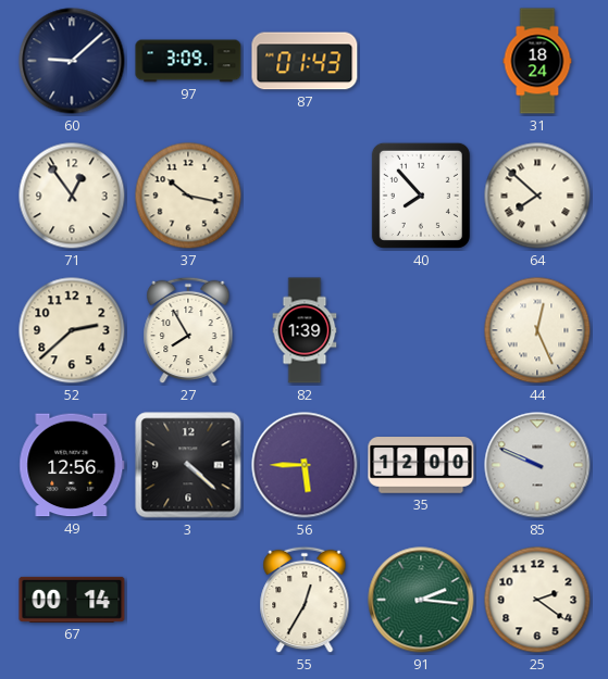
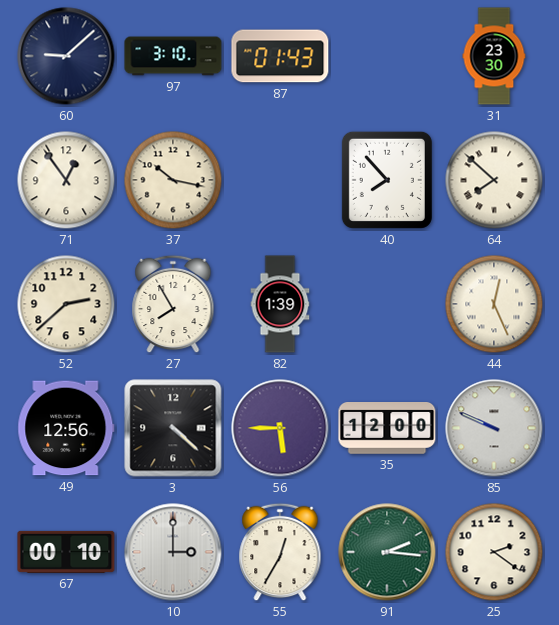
97: 3:09 -> 3:10 (173, 56)
31: 18:24 -> 23:30 (494, 56)
67: 00:14 -> 00:10 (66, 552)
10: none -> 3:00 (173, 552)
